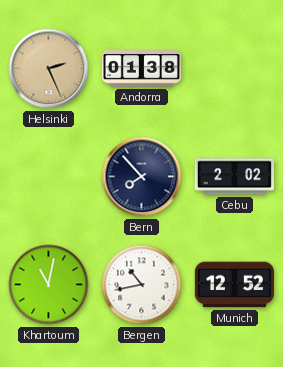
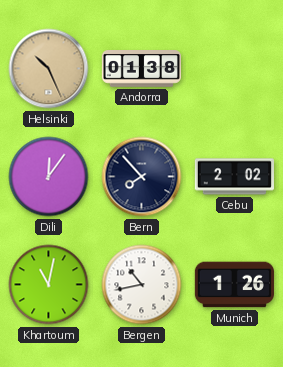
Helsinki: 2:26 -> 10:26 (49, 69)
Dili: none -> 12:06 (49, 177)
Munich: 12:52 -> 1:26 (234, 285)
